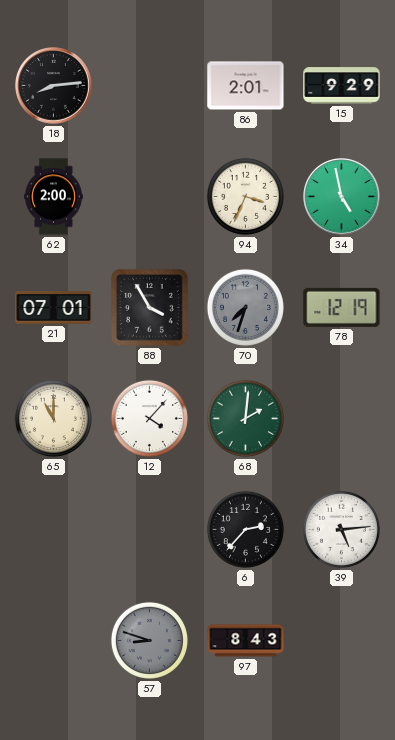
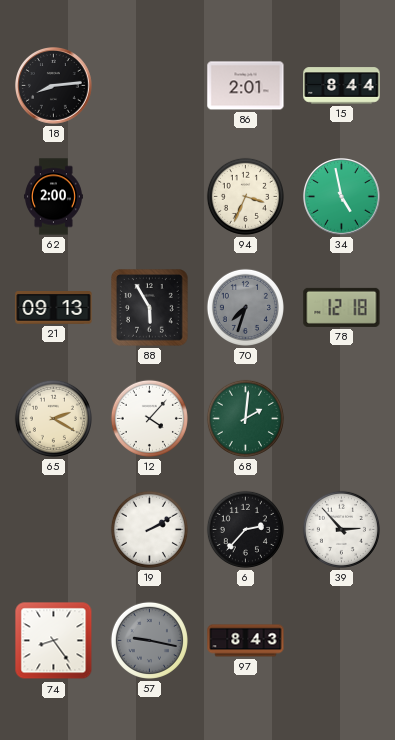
15: 9:29 -> 8:44 (342, 86)
21: 07:01 -> 09:13 (54, 308)
88: 3:55 -> 5:55 (150, 308)
78: 12:19 -> 12:18 (342, 307)
65: 11:00 -> 2:20 (53, 418)
19: none -> 2:10 (149, 529)
39: 5:14 -> 2:53 (341, 529)
74: none -> 8:24 (54, 641)
57: 8:48 -> 9:17 (149, 640)
